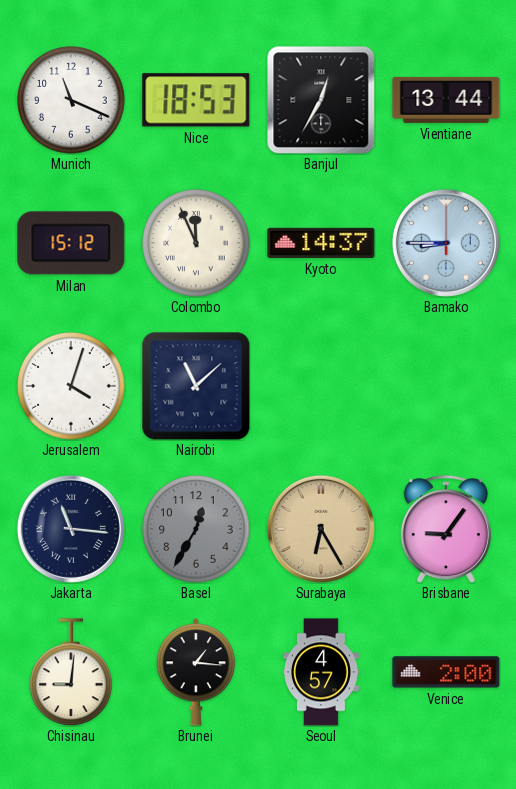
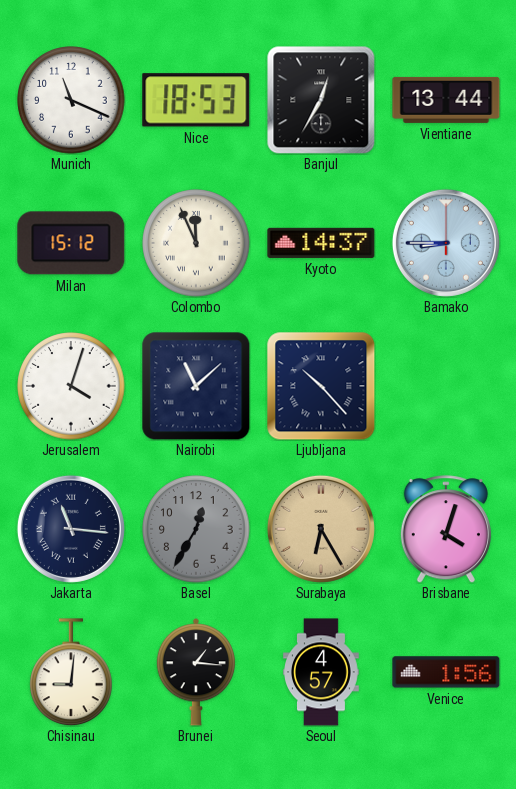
Ljubljana: none -> 10:23 (321, 386)
Brisbane: 9:06 -> 4:03 (446, 529)
Venice: 2:00 -> 1:56 (446, 672)
